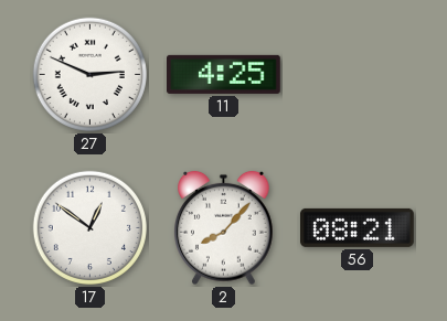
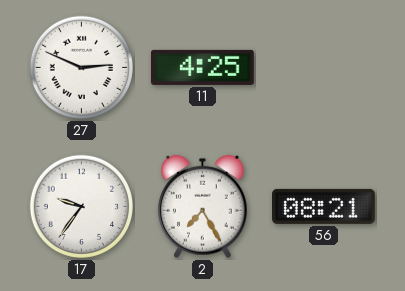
17: 12:51 -> 9:36 (81, 206)
2: 8:07 -> 7:25 (203, 207)
